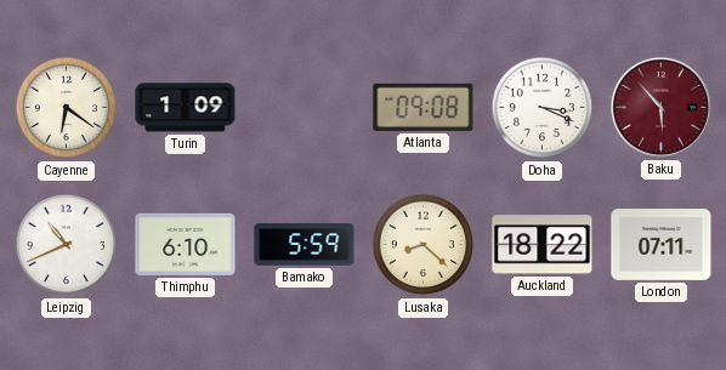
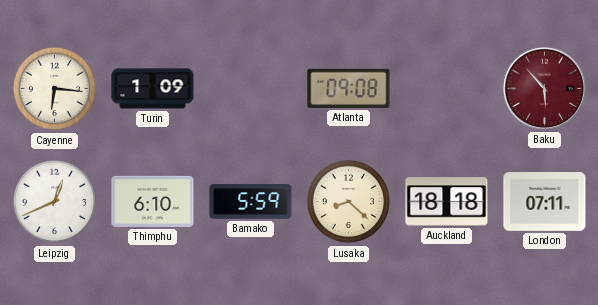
Cayenne: 6:21 -> 6:16 (55, 89)
Doha: 3:19 -> none (543, 108)
Leipzig: 10:41 -> 12:41 (55, 202)
Auckland: 18:22 -> 18:18 (447, 202)
